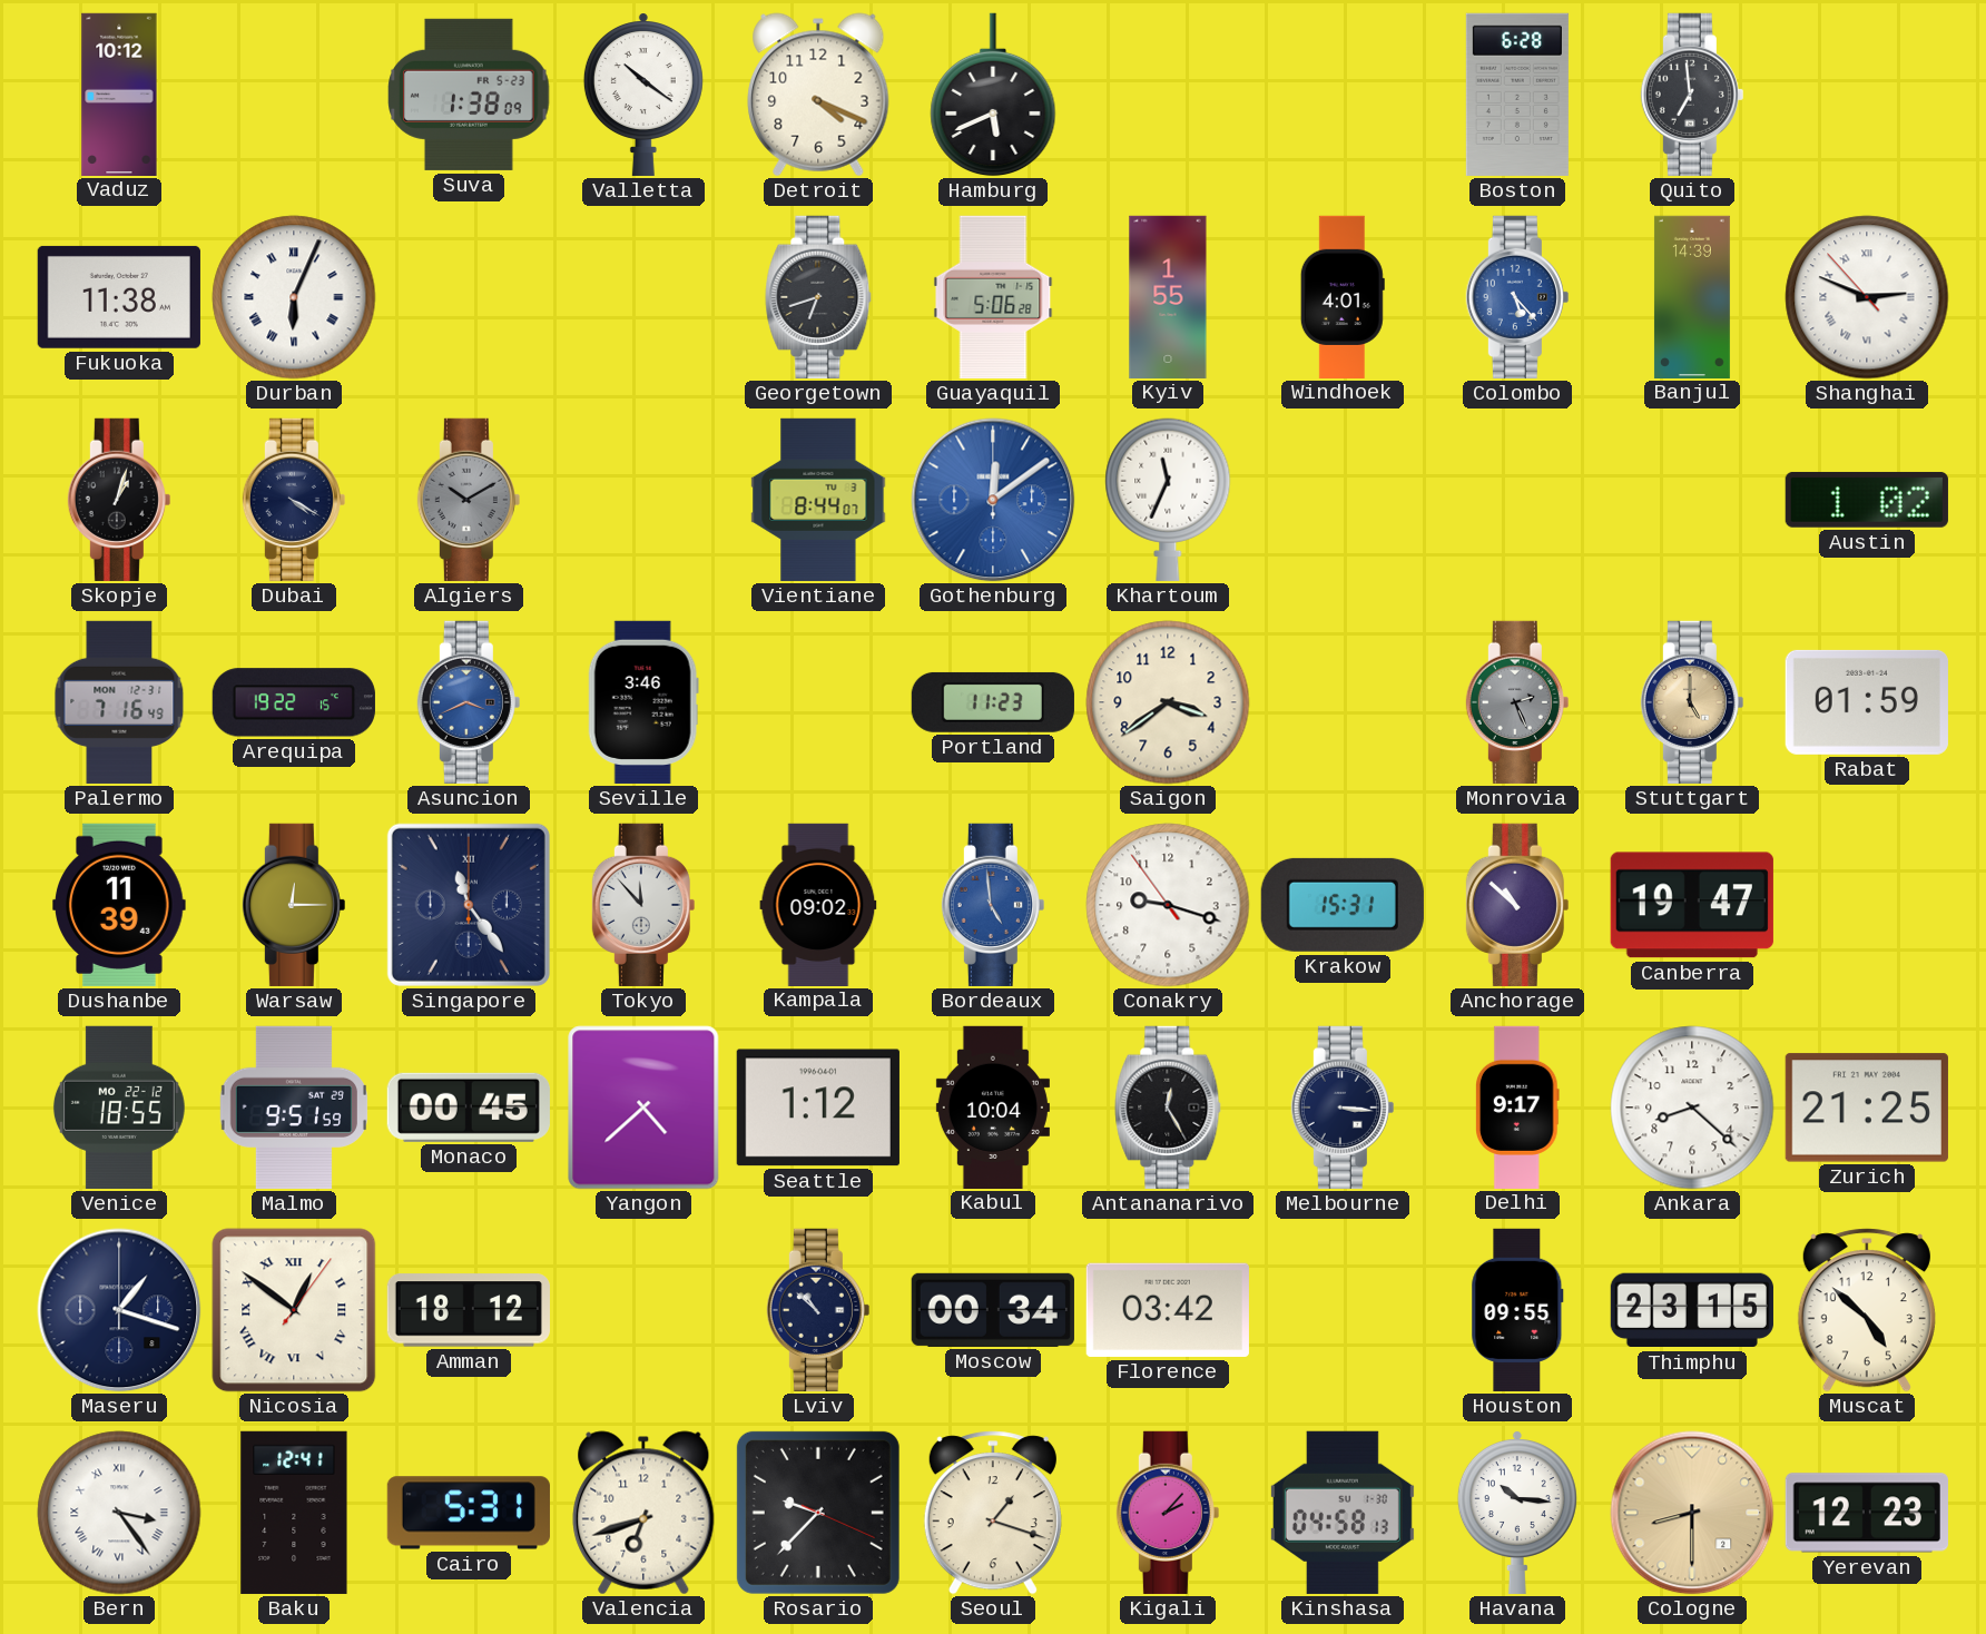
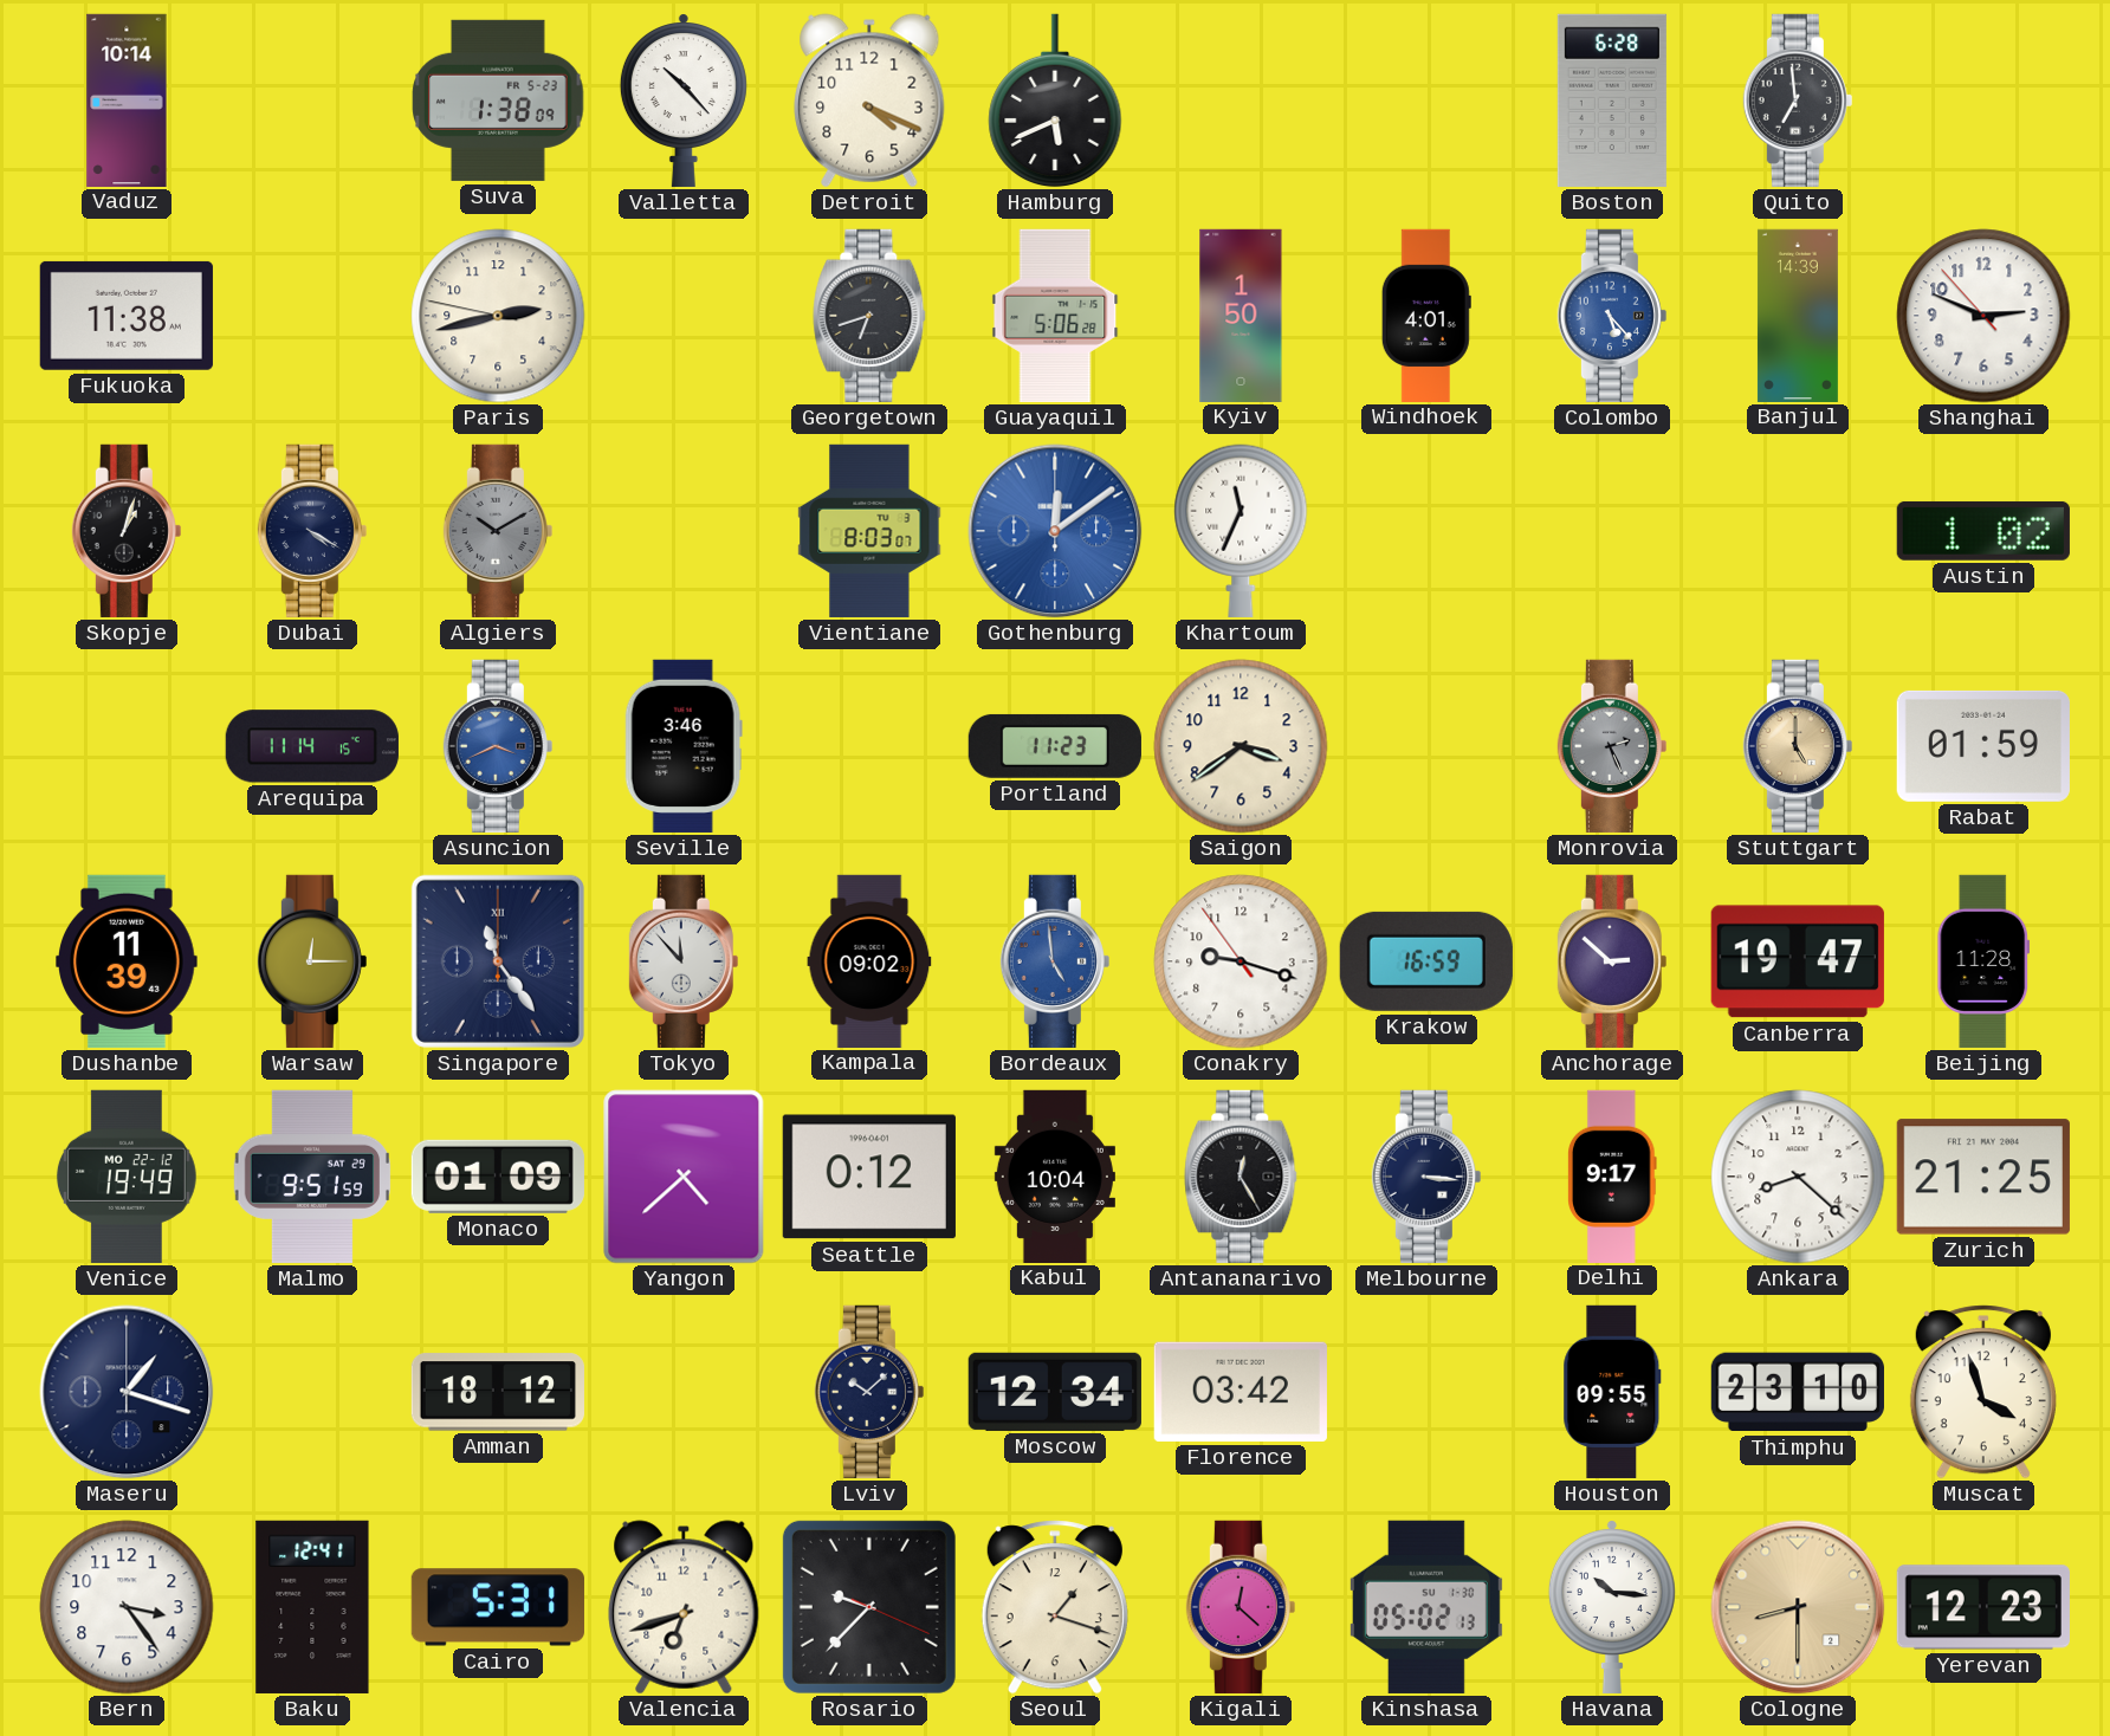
Vaduz: 10:12 -> 10:14 (127, 99)
Valletta: 10:21 -> 10:23 (684, 101)
Durban: 6:04 -> none (294, 297)
Paris: none -> 2:42 (498, 316)
Kyiv: 1:55 -> 1:50 (1241, 315)
Shanghai numerals: Roman -> Arabic (1983, 316)
Vientiane: 8:44 -> 8:03 (869, 531)
Palermo: 7:16 -> none (119, 702)
Arequipa: 19:22 -> 11:14 (312, 746)
Krakow: 15:31 -> 16:59 (1426, 961)
Anchorage: 10:52 -> 2:52 (1612, 961)
Beijing: none -> 11:28 (1983, 961)
Venice: 18:55 -> 19:49 (127, 1177)
Monaco: 00:45 -> 01:09 (498, 1177)
Seattle: 1:12 -> 0:12 (869, 1177)
Nicosia: 12:51 -> none (294, 1310)
Lviv: 10:52 -> 10:08 (869, 1392)
Moscow: 00:34 -> 12:34 (1055, 1392)
Thimphu: 23:15 -> 23:10 (1798, 1392)
Muscat: 4:52 -> 3:57 (1983, 1392)
Bern numerals: Roman -> Arabic (127, 1607)
Kigali: 2:07 -> 12:22 (1241, 1607)
Kinshasa: 04:58 -> 05:02 (1426, 1607)
